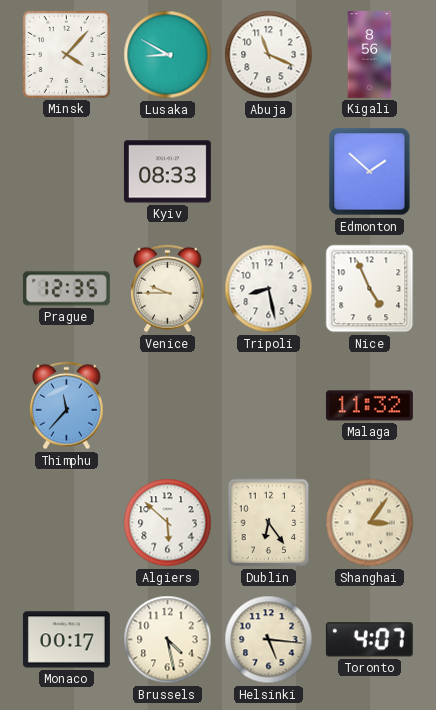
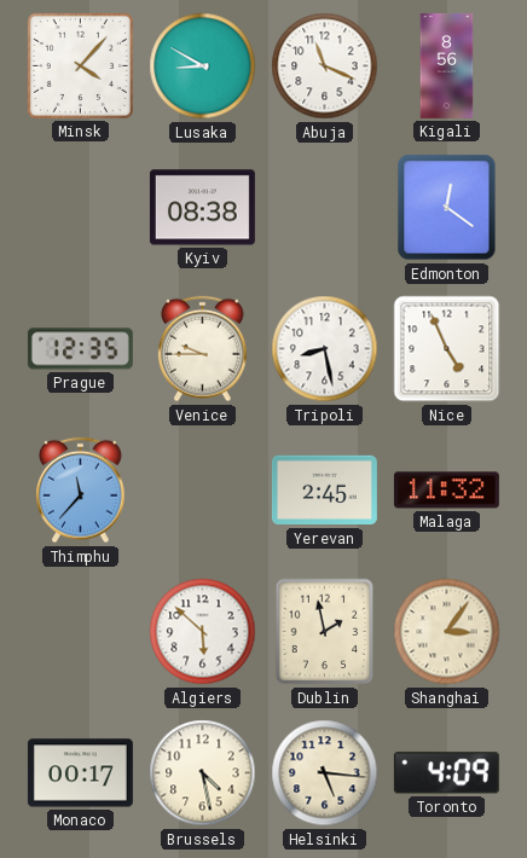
Kyiv: 08:33 -> 08:38 (202, 208)
Edmonton: 1:52 -> 12:21 (447, 208)
Yerevan: none -> 2:45 (324, 491)
Dublin: 6:24 -> 1:58 (325, 632)
Toronto: 4:07 -> 4:09 (446, 773)
